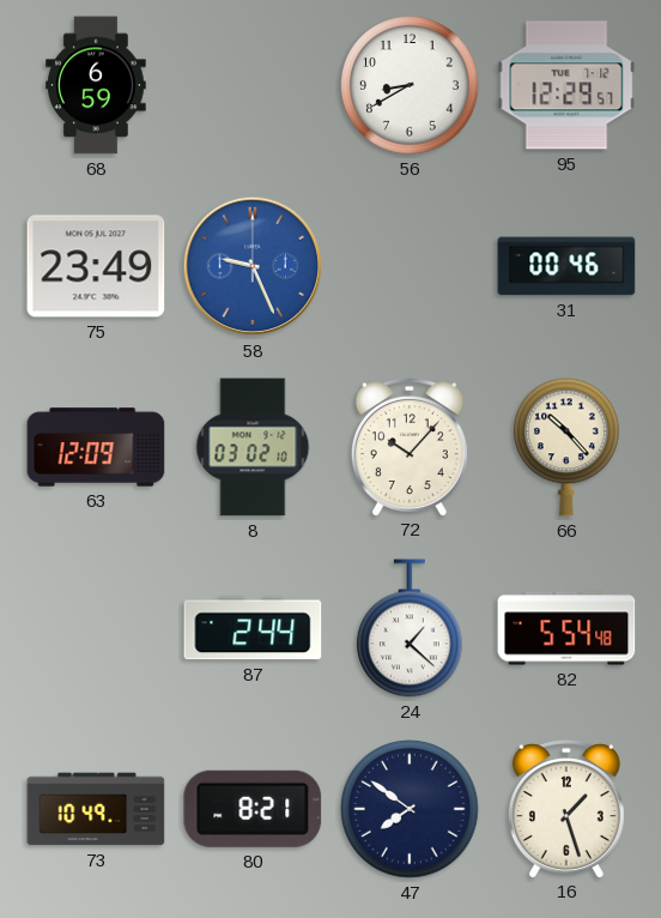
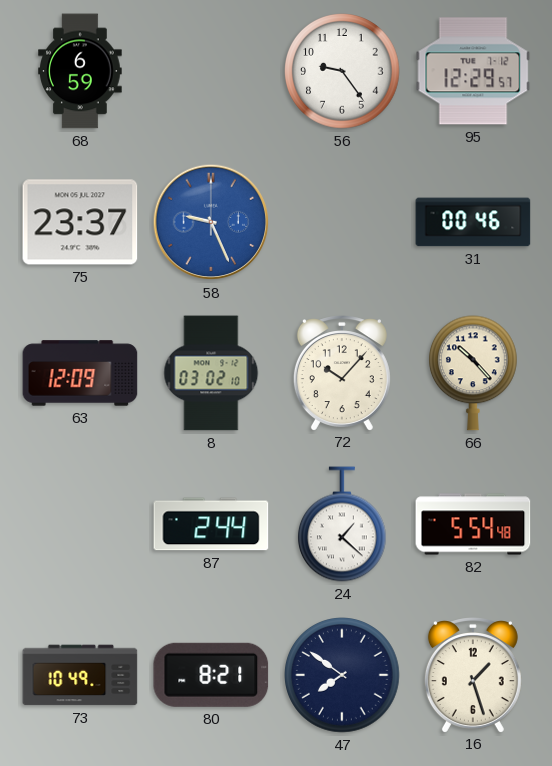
56: 8:40 -> 9:24 (343, 72)
75: 23:49 -> 23:37 (80, 222)
